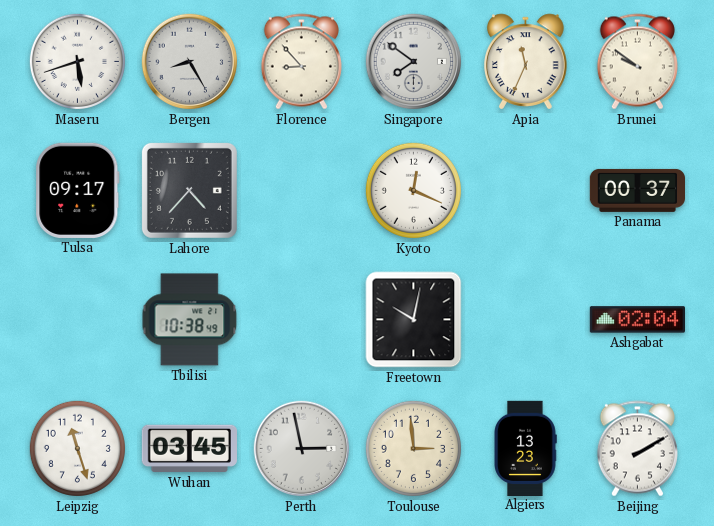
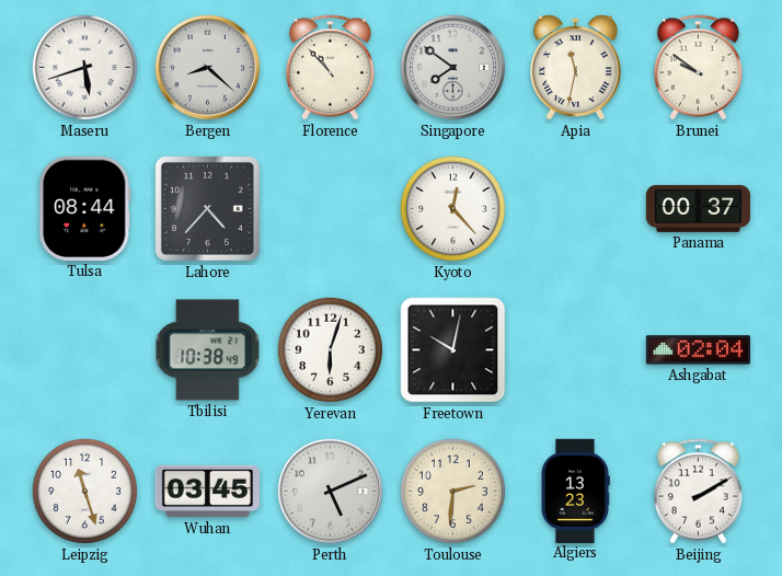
Bergen: 8:25 -> 8:22 (208, 68)
Florence: 8:53 -> 10:53 (330, 68)
Apia: 11:34 -> 11:32 (576, 68)
Tulsa: 09:17 -> 08:44 (85, 208)
Kyoto: 12:19 -> 12:23 (452, 208)
Yerevan: none -> 6:03 (330, 349)
Perth: 2:58 -> 5:11 (331, 492)
Toulouse: 2:59 -> 2:31 (452, 491)
